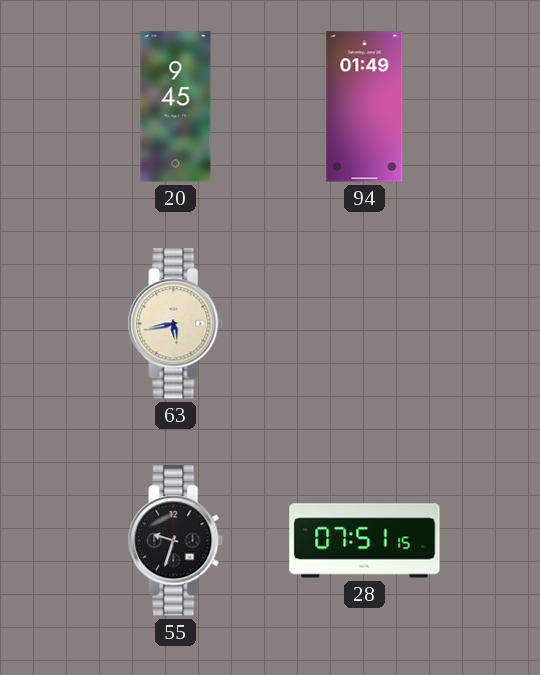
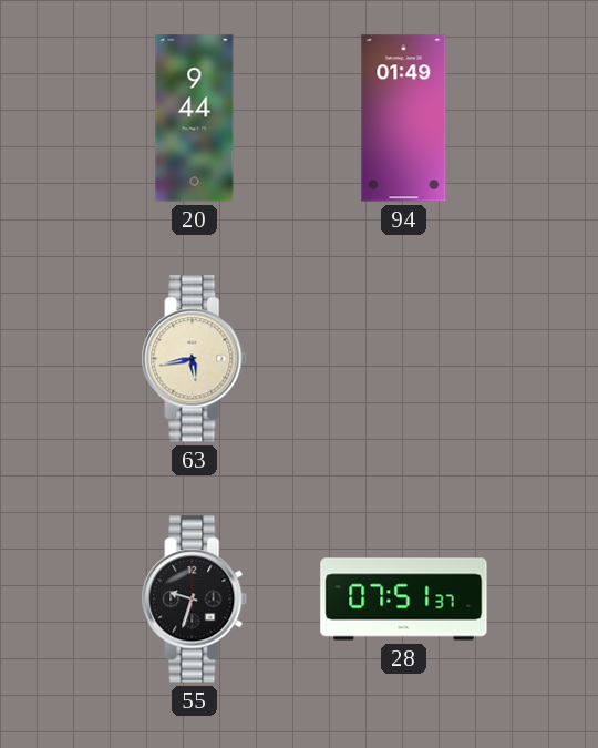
20: 9:45 -> 9:44 (195, 119)
28: 07:51:15 -> 07:51:37 (404, 600)
